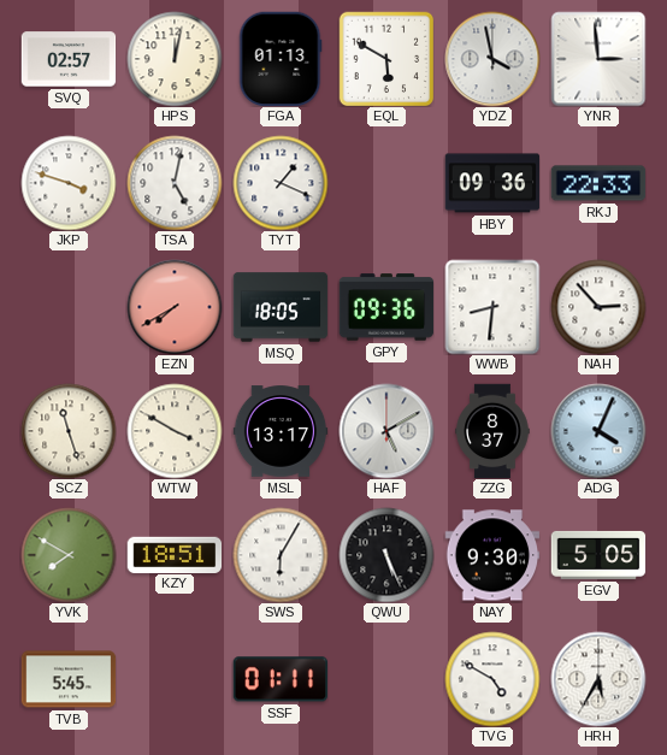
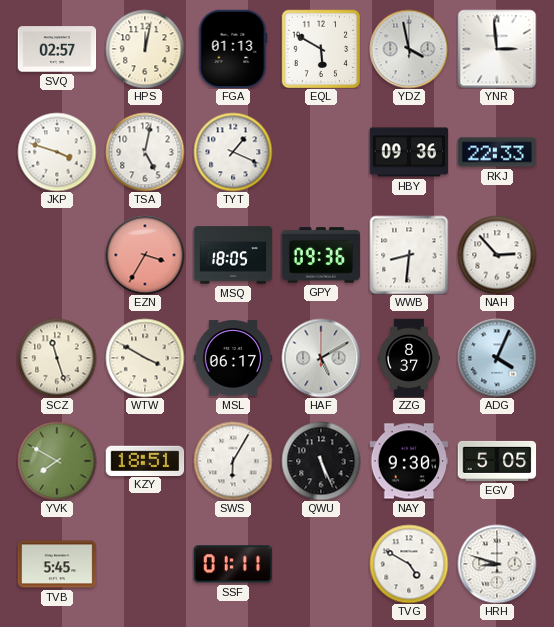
EZN: 7:40 -> 3:35 (145, 255)
MSL: 13:17 -> 06:17 (233, 358)
HRH: 5:35 -> 8:48 (497, 564)
